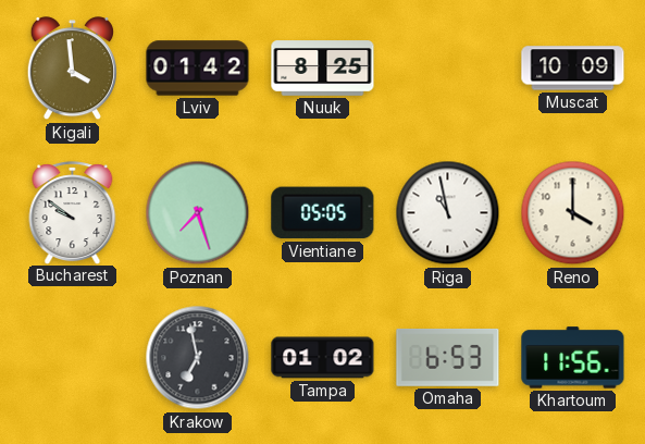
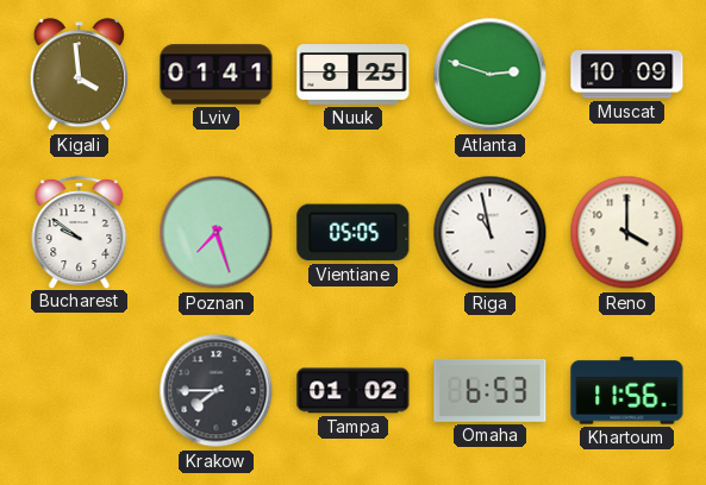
Lviv: 01:42 -> 01:41 (217, 75)
Atlanta: none -> 2:48 (491, 75)
Krakow: 6:58 -> 7:45 (217, 391)
